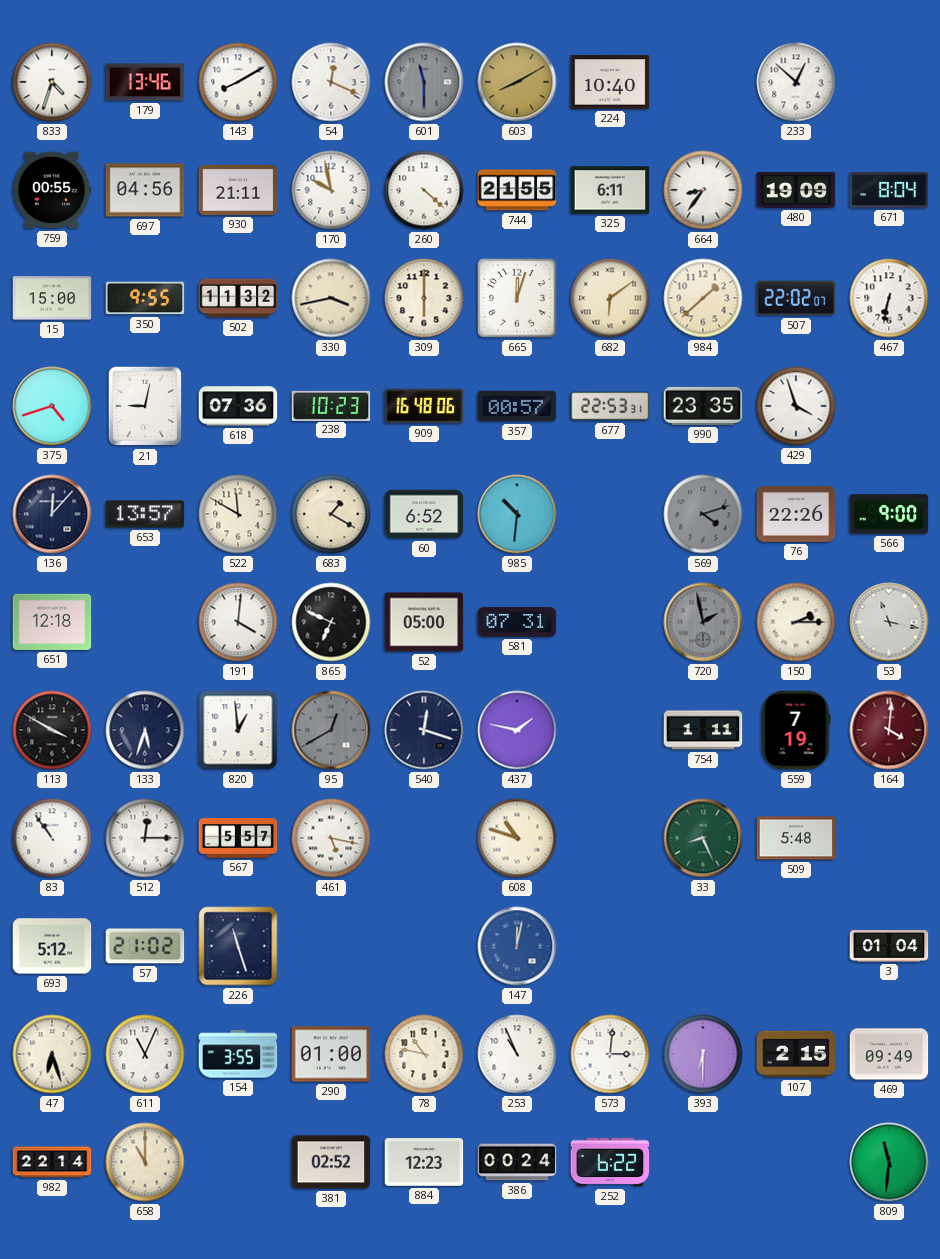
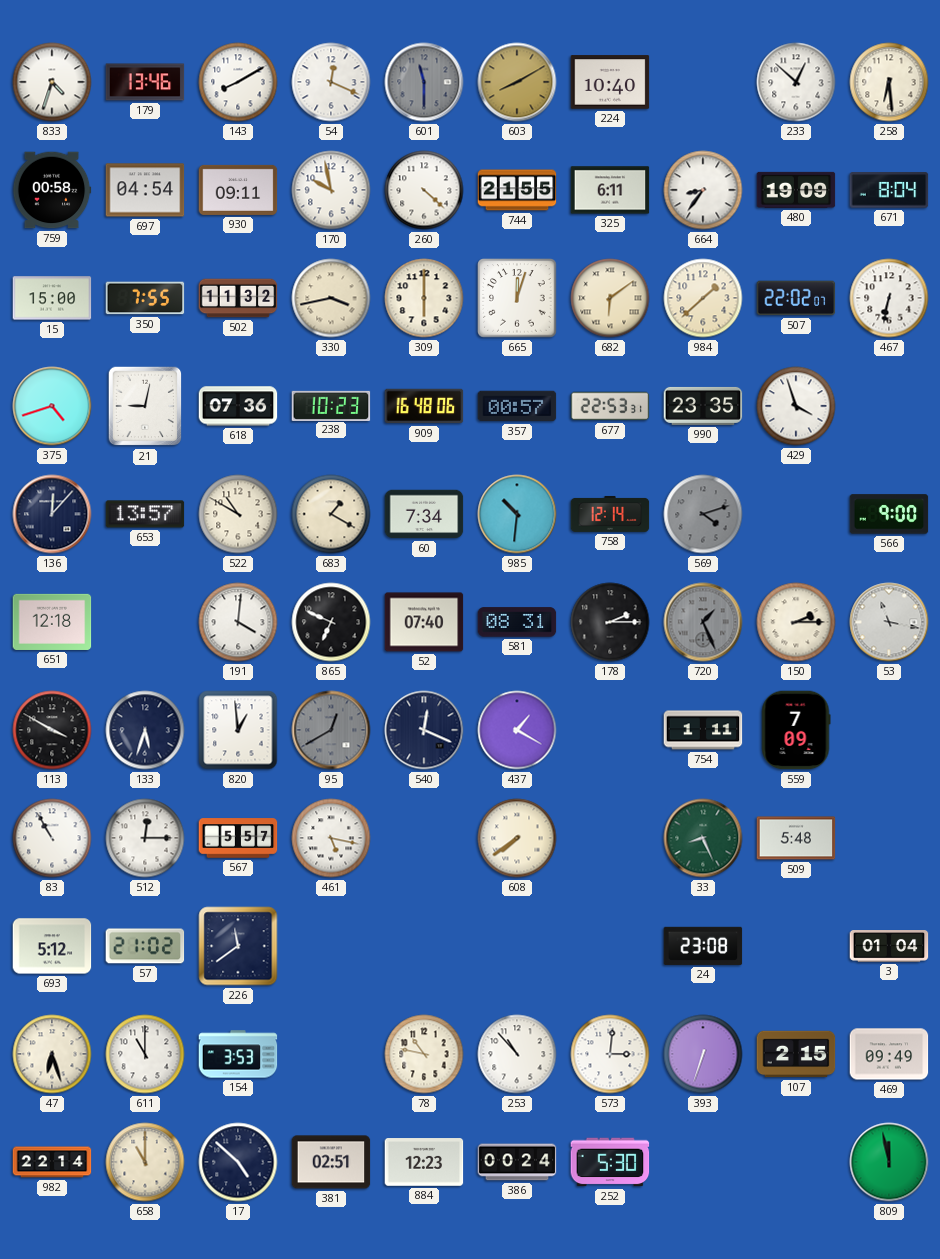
258: none -> 6:29 (889, 82)
759: 00:55 -> 00:58 (52, 190)
697: 04:56 -> 04:54 (145, 190)
930: 21:11 -> 09:11 (238, 190)
350: 9:55 -> 7:55 (145, 298)
522: 11:50 -> 10:50 (238, 514)
60: 6:52 -> 7:34 (424, 514)
758: none -> 12:14 (610, 514)
76: 22:26 -> none (796, 514)
52: 05:00 -> 07:40 (424, 622)
581: 07:31 -> 08:31 (517, 622)
178: none -> 2:15 (610, 622)
720: 1:58 -> 1:26 (703, 622)
540: 12:18 -> 12:19 (424, 730)
437: 1:47 -> 1:20 (517, 730)
559: 7:19 -> 7:09 (796, 730)
164: 4:01 -> none (889, 730)
83: 10:54 -> 10:55 (52, 838)
608: 10:48 -> 7:39 (517, 838)
226: 11:27 -> 11:39 (238, 946)
147: 12:02 -> none (517, 946)
24: none -> 23:08 (703, 946)
611: 11:04 -> 11:00 (145, 1054)
154: 3:55 -> 3:53 (238, 1054)
290: 01:00 -> none (331, 1054)
253: 10:56 -> 10:53 (517, 1054)
393: 6:30 -> 6:33 (703, 1054)
17: none -> 4:52 (238, 1162)
381: 02:52 -> 02:51 (331, 1162)
252: 6:22 -> 5:30 (610, 1162)
809: 11:31 -> 11:58 (889, 1162)
